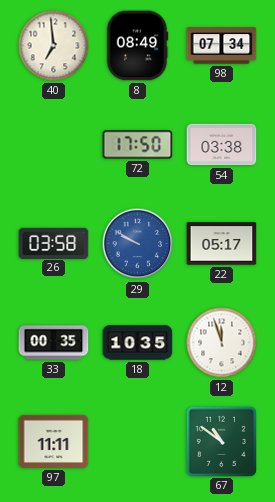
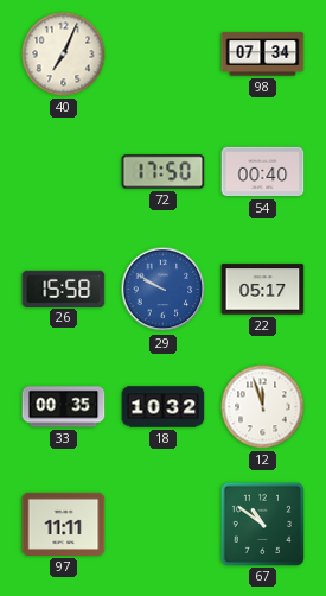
40: 6:59 -> 7:04 (64, 55)
8: 08:49 -> none (137, 46)
54: 03:38 -> 00:40 (263, 172)
26: 03:58 -> 15:58 (64, 289)
18: 10:35 -> 10:32 (164, 407)
